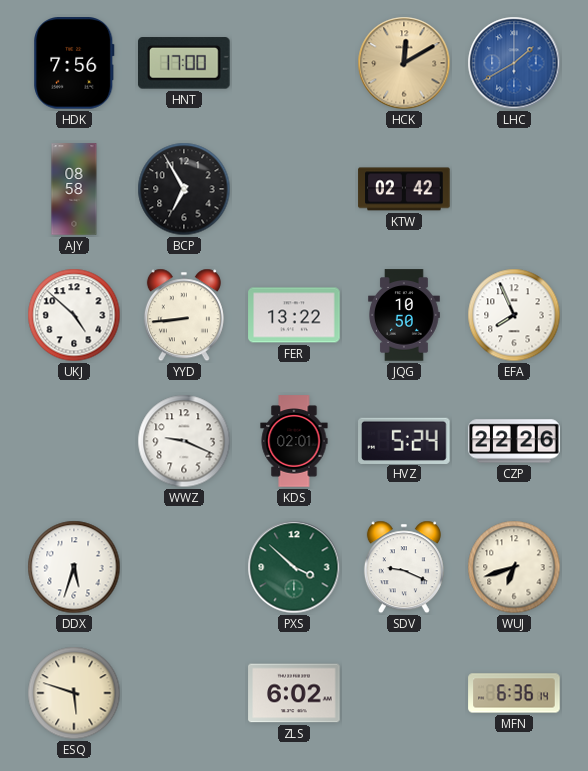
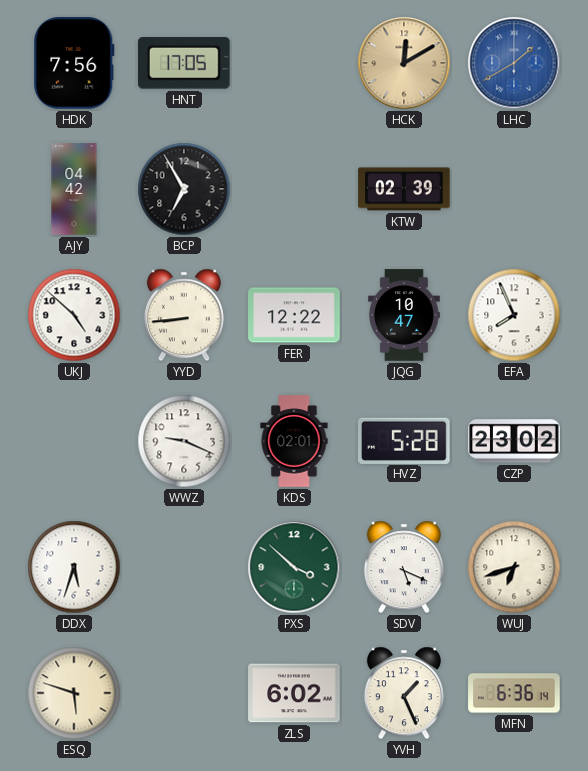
HNT: 17:00 -> 17:05 (185, 63)
AJY: 08:58 -> 04:42 (74, 189)
KTW: 02:42 -> 02:39 (404, 189)
FER: 13:22 -> 12:22 (294, 315)
JQG: 10:50 -> 10:47 (405, 315)
HVZ: 5:24 -> 5:28 (404, 440)
CZP: 22:26 -> 23:02 (514, 441)
SDV: 9:19 -> 5:19 (404, 567)
YVH: none -> 1:26 (404, 693)
